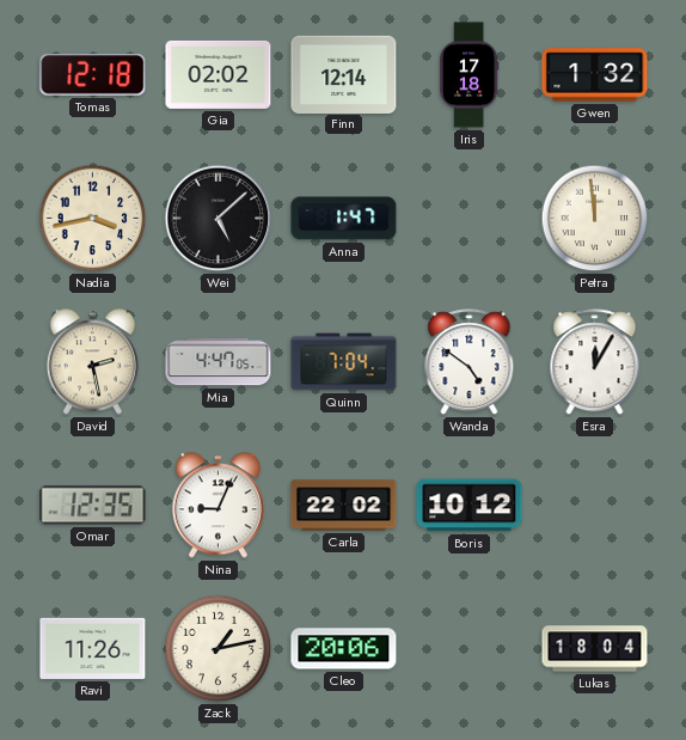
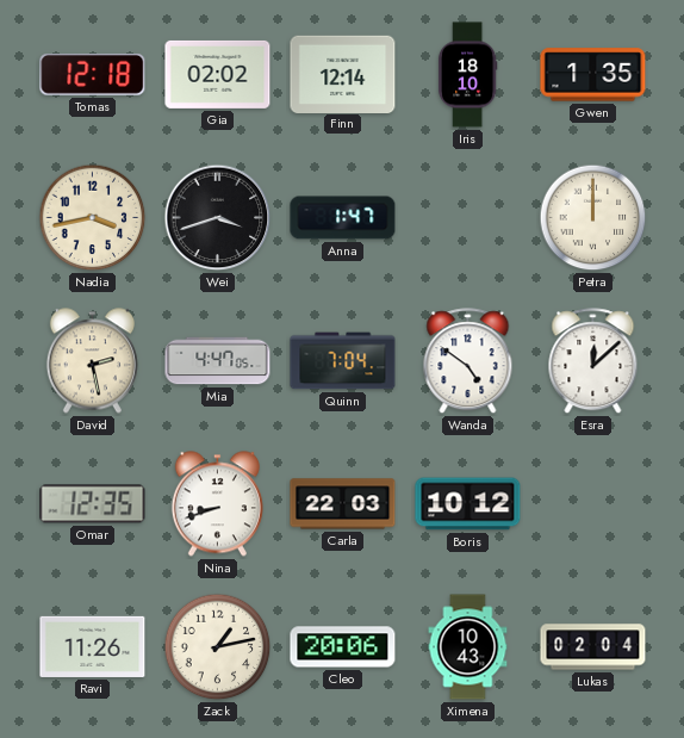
Iris: 17:18 -> 18:10 (467, 75)
Gwen: 1:32 -> 1:35 (593, 75)
Wei: 5:08 -> 3:42 (218, 218)
Petra: 11:59 -> 12:00 (593, 218)
Esra: 12:05 -> 12:08 (593, 361)
Nina: 9:04 -> 8:42 (217, 504)
Carla: 22:02 -> 22:03 (343, 504)
Ximena: none -> 10:43 (468, 647)
Lukas: 18:04 -> 02:04 (593, 647)
